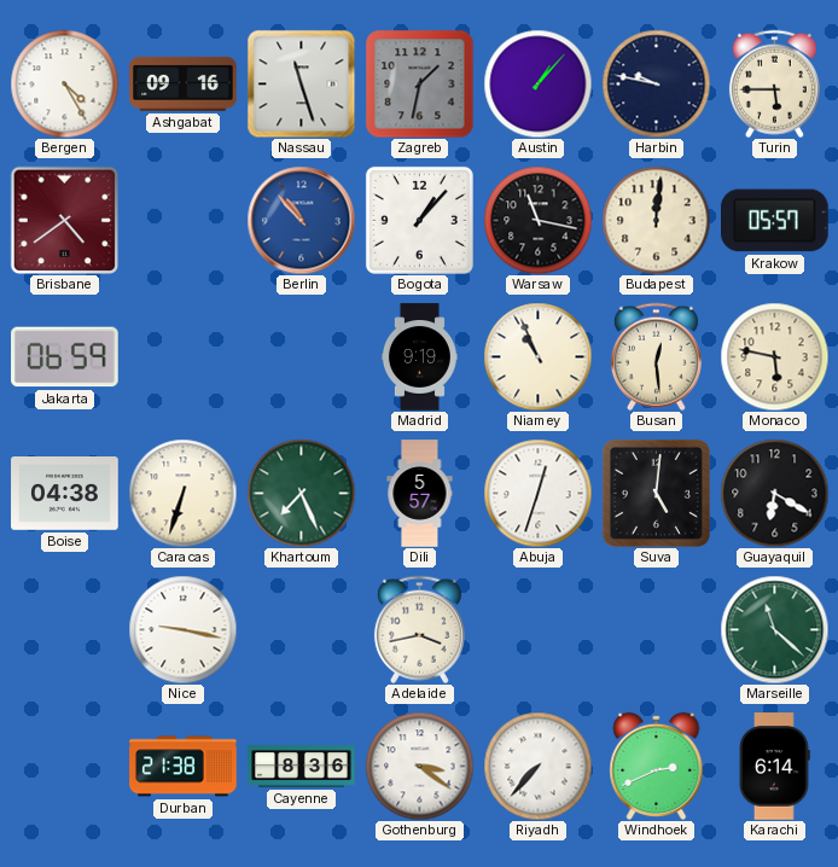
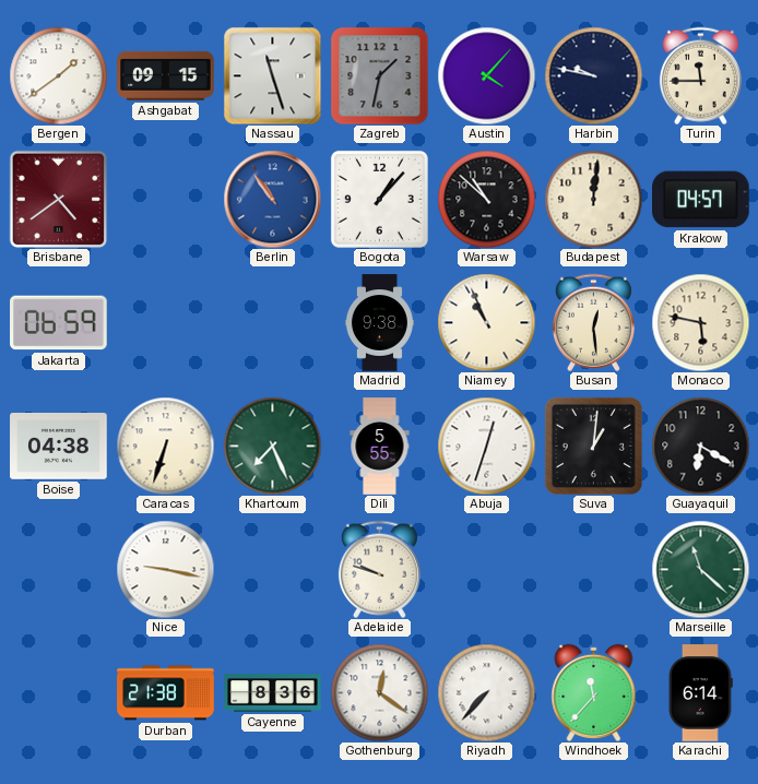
Bergen: 4:25 -> 1:39 (58, 75)
Ashgabat: 09:16 -> 09:15 (166, 75)
Austin: 1:07 -> 4:07 (486, 75)
Turin: 5:45 -> 11:45 (700, 75)
Berlin: 10:53 -> 10:54 (272, 199)
Warsaw: 11:17 -> 10:52 (486, 199)
Krakow: 05:57 -> 04:57 (701, 200)
Madrid: 9:19 -> 9:38 (379, 323)
Dili: 5:57 -> 5:55 (380, 447)
Suva: 5:01 -> 1:01 (593, 446)
Adelaide: 3:43 -> 9:48 (379, 569)
Gothenburg: 3:21 -> 12:21 (379, 692)
Windhoek: 2:41 -> 11:37 (594, 692)
